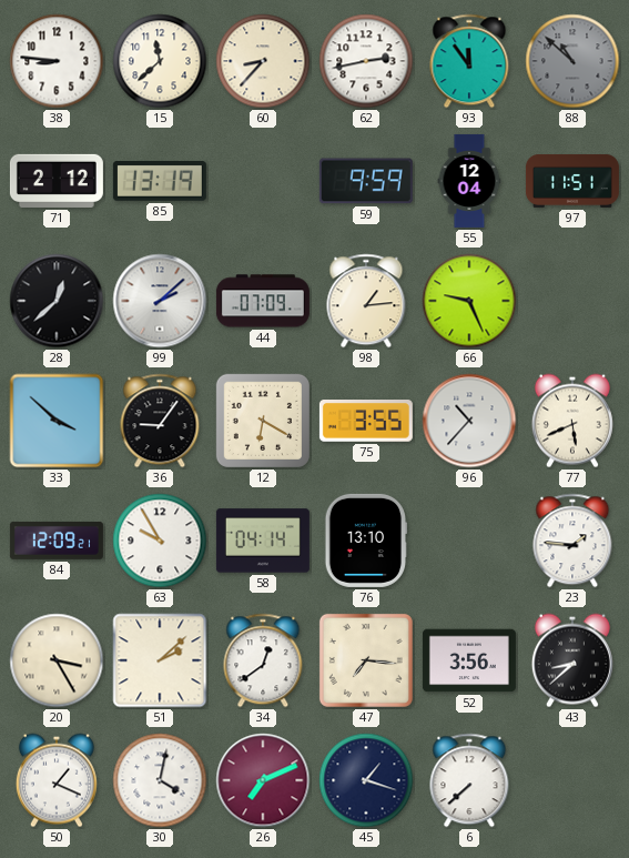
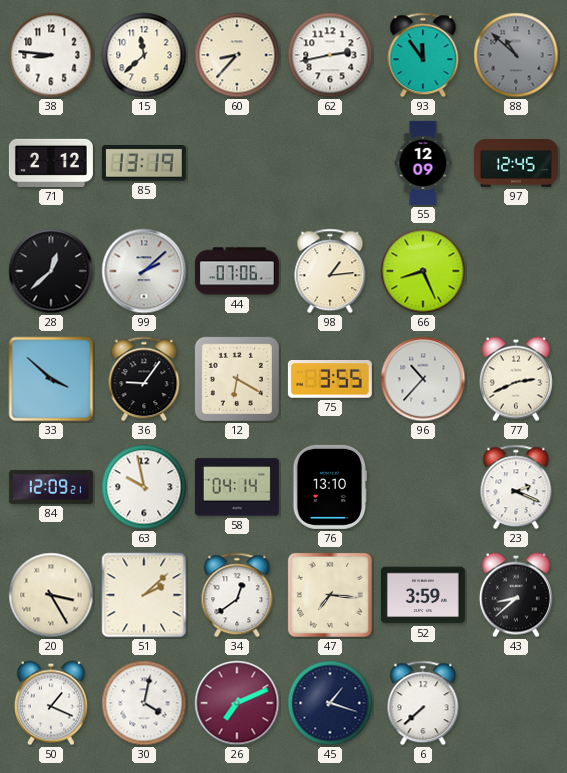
59: 9:59 -> none (366, 181)
55: 12:04 -> 12:09 (423, 163)
97: 11:51 -> 12:45 (516, 163)
44: 07:09 -> 07:06 (237, 271)
66: 9:26 -> 8:26 (423, 271)
77: 5:41 -> 2:41 (516, 379)
63: 9:55 -> 9:58 (144, 487)
23: 1:46 -> 2:19 (516, 487)
52: 3:56 -> 3:59 (423, 595)
